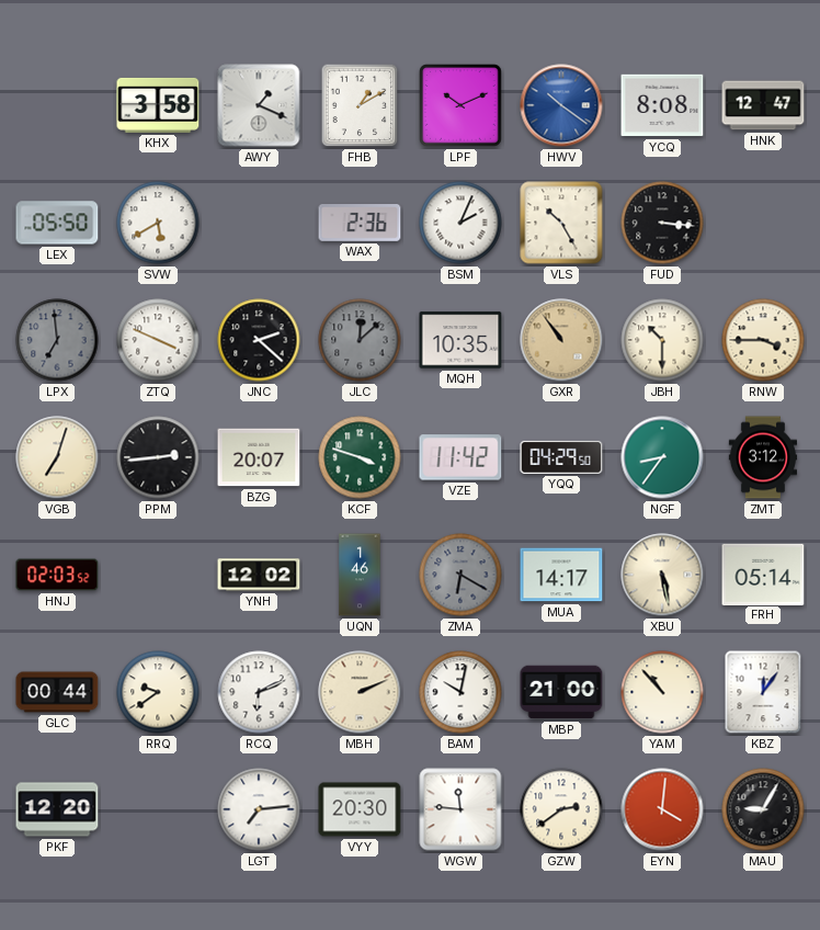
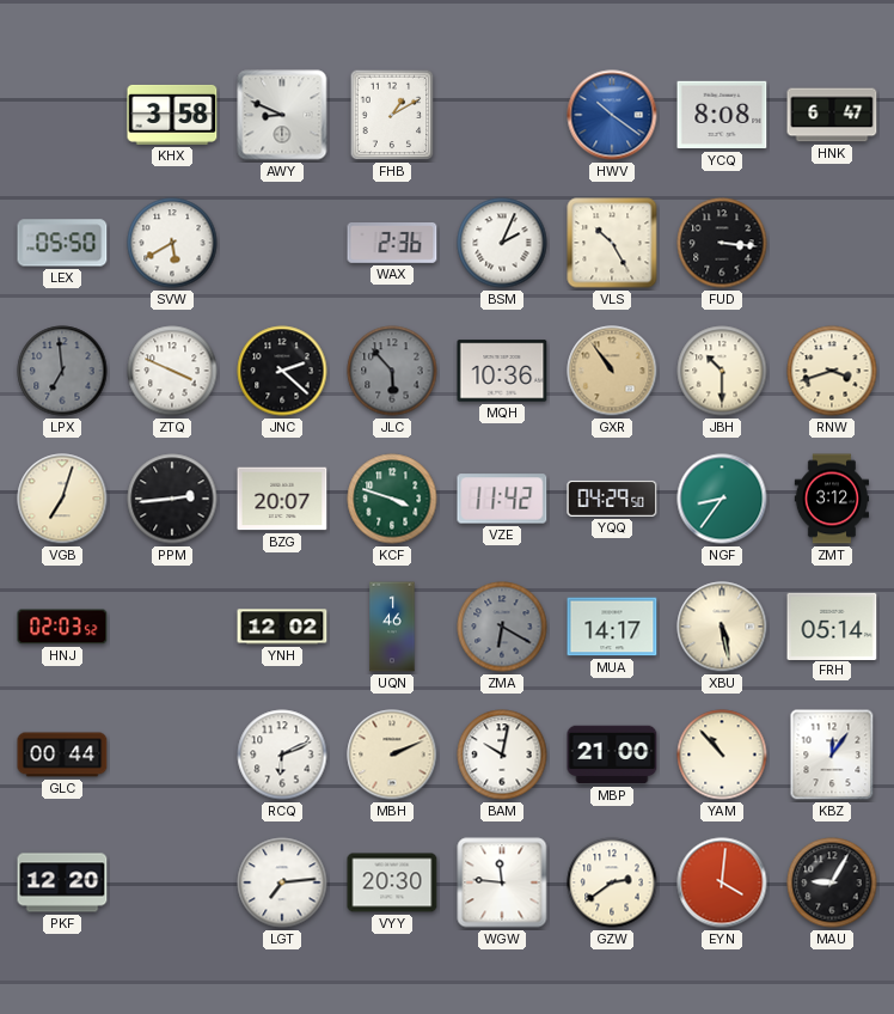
AWY: 1:19 -> 8:49 (282, 115)
LPF: 10:11 -> none (460, 105)
HNK: 12:47 -> 6:47 (832, 115)
JLC: 12:08 -> 5:53 (392, 371)
MQH: 10:35 -> 10:36 (502, 371)
RNW: 3:45 -> 3:42 (832, 371)
RRQ: 9:39 -> none (158, 692)
